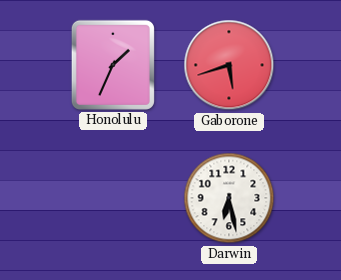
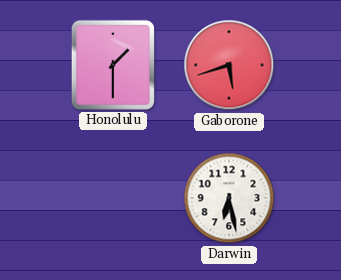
Honolulu: 1:34 -> 1:30 (113, 65)
